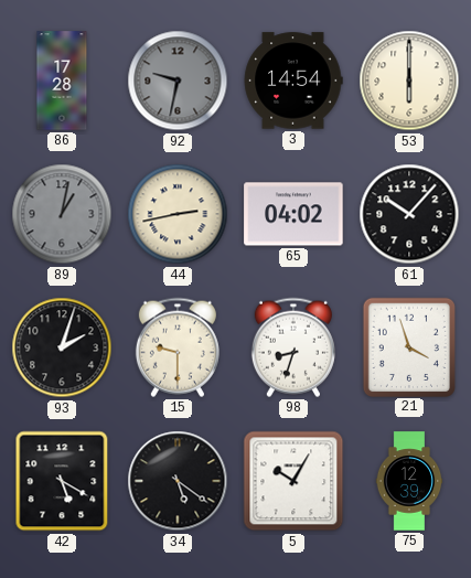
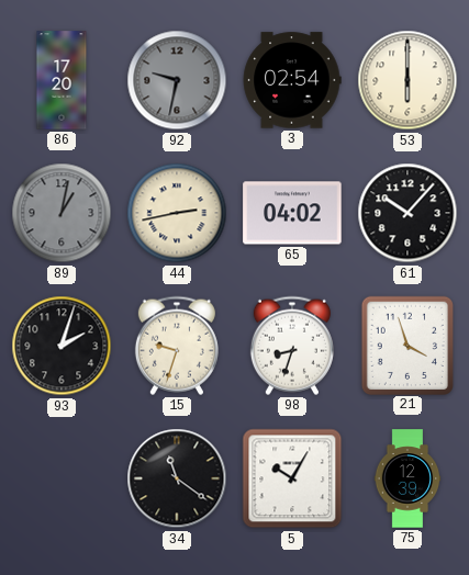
86: 17:28 -> 17:20 (62, 80)
3: 14:54 -> 02:54 (292, 80)
15: 9:30 -> 9:33 (177, 346)
42: 5:20 -> none (62, 481)
34: 5:21 -> 11:21 (177, 478)
